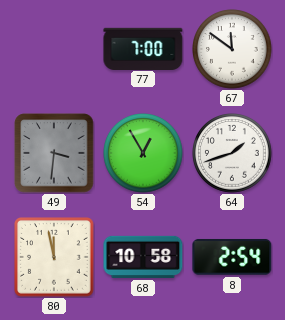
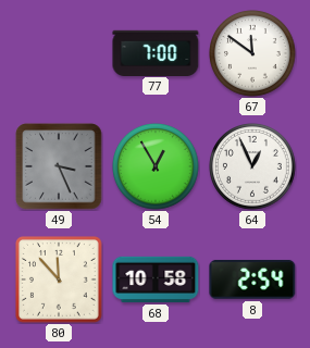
49: 3:31 -> 3:26 (59, 166)
64: 1:42 -> 12:56 (252, 166)
80: 11:58 -> 11:53 (60, 281)
